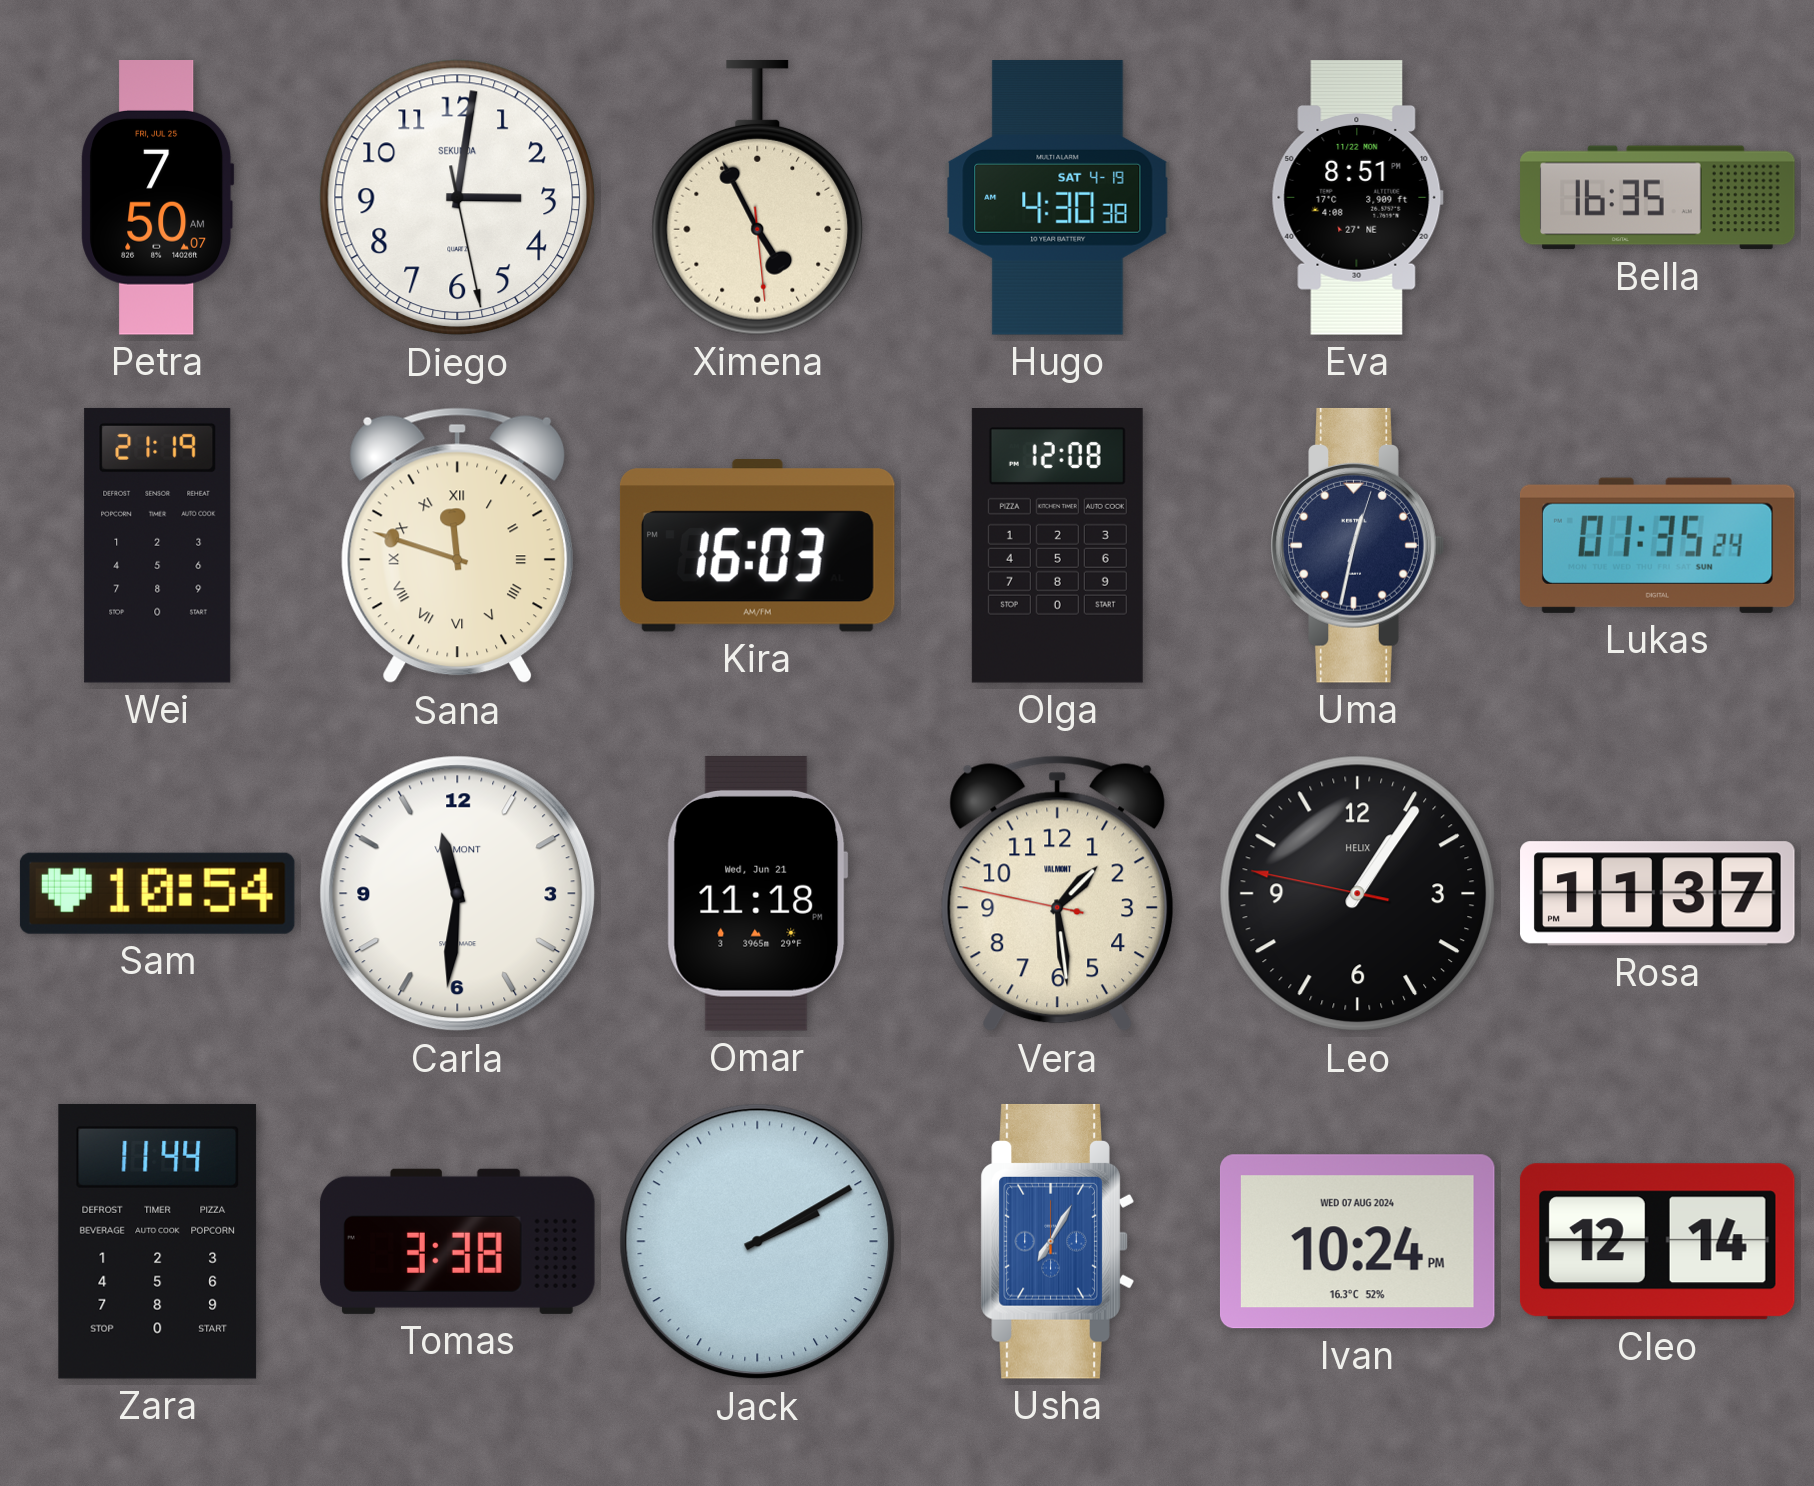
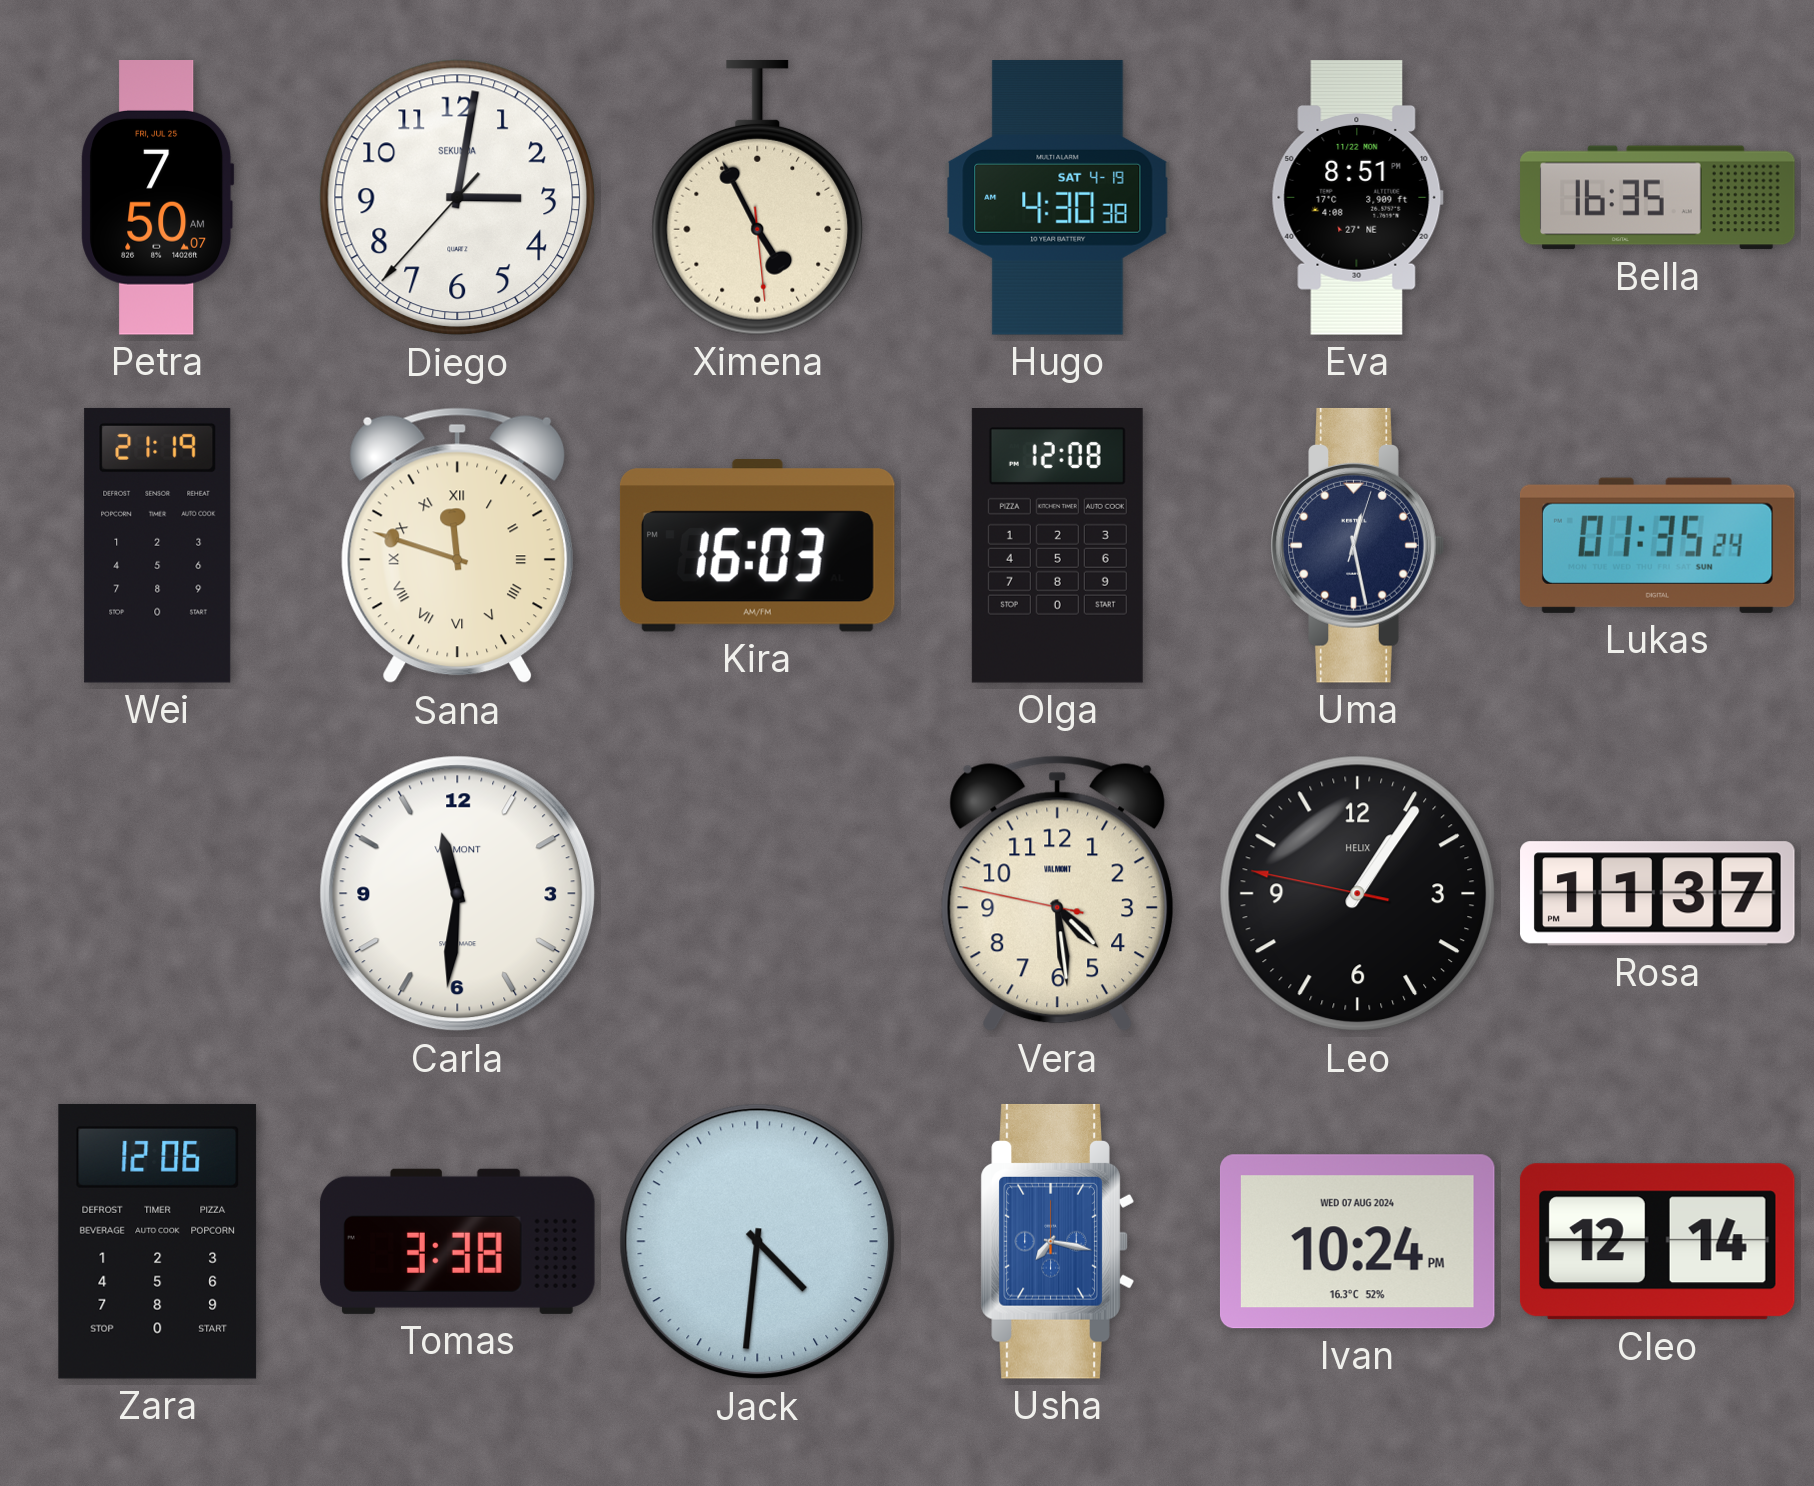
Diego: 3:01:28 -> 3:01:37 (458, 198)
Uma: 12:32 -> 12:28 (1357, 545)
Sam: 10:54 -> none (157, 893)
Omar: 11:18 -> none (757, 893)
Vera: 1:28 -> 4:28 (1058, 894)
Zara: 11:44 -> 12:06 (158, 1241)
Jack: 2:10 -> 4:31 (758, 1242)
Usha: 7:05 -> 7:17 (1057, 1241)
